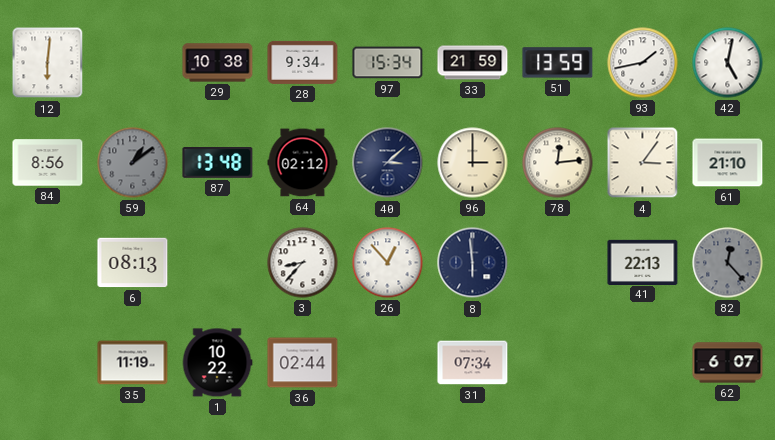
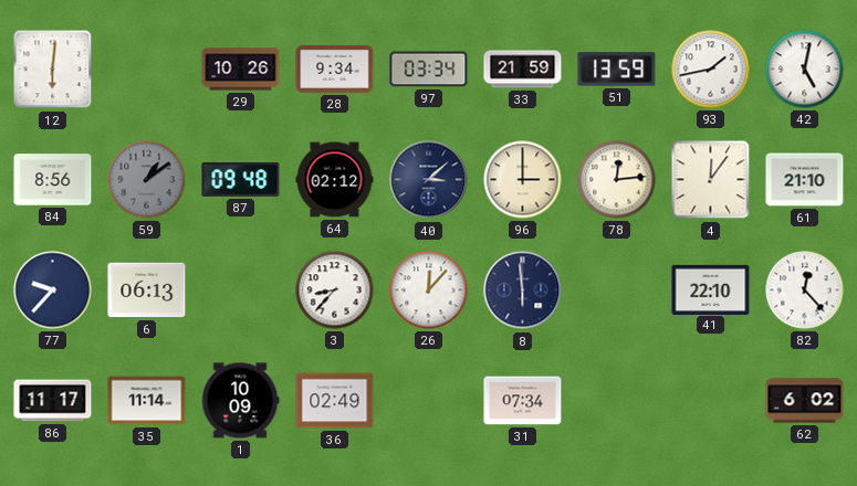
29: 10:38 -> 10:26 (241, 70)
97: 15:34 -> 03:34 (429, 70)
87: 13:48 -> 09:48 (241, 180)
4: 3:06 -> 12:06 (711, 180)
77: none -> 9:37 (53, 290)
6: 08:13 -> 06:13 (147, 290)
26: 12:53 -> 12:07 (429, 290)
41: 22:13 -> 22:10 (711, 289)
82 dial: grey -> white (805, 290)
86: none -> 11:17 (53, 401)
35: 11:19 -> 11:14 (147, 401)
1: 10:22 -> 10:09 (240, 401)
36: 02:44 -> 02:49 (335, 401)
62: 6:07 -> 6:02 (805, 401)
